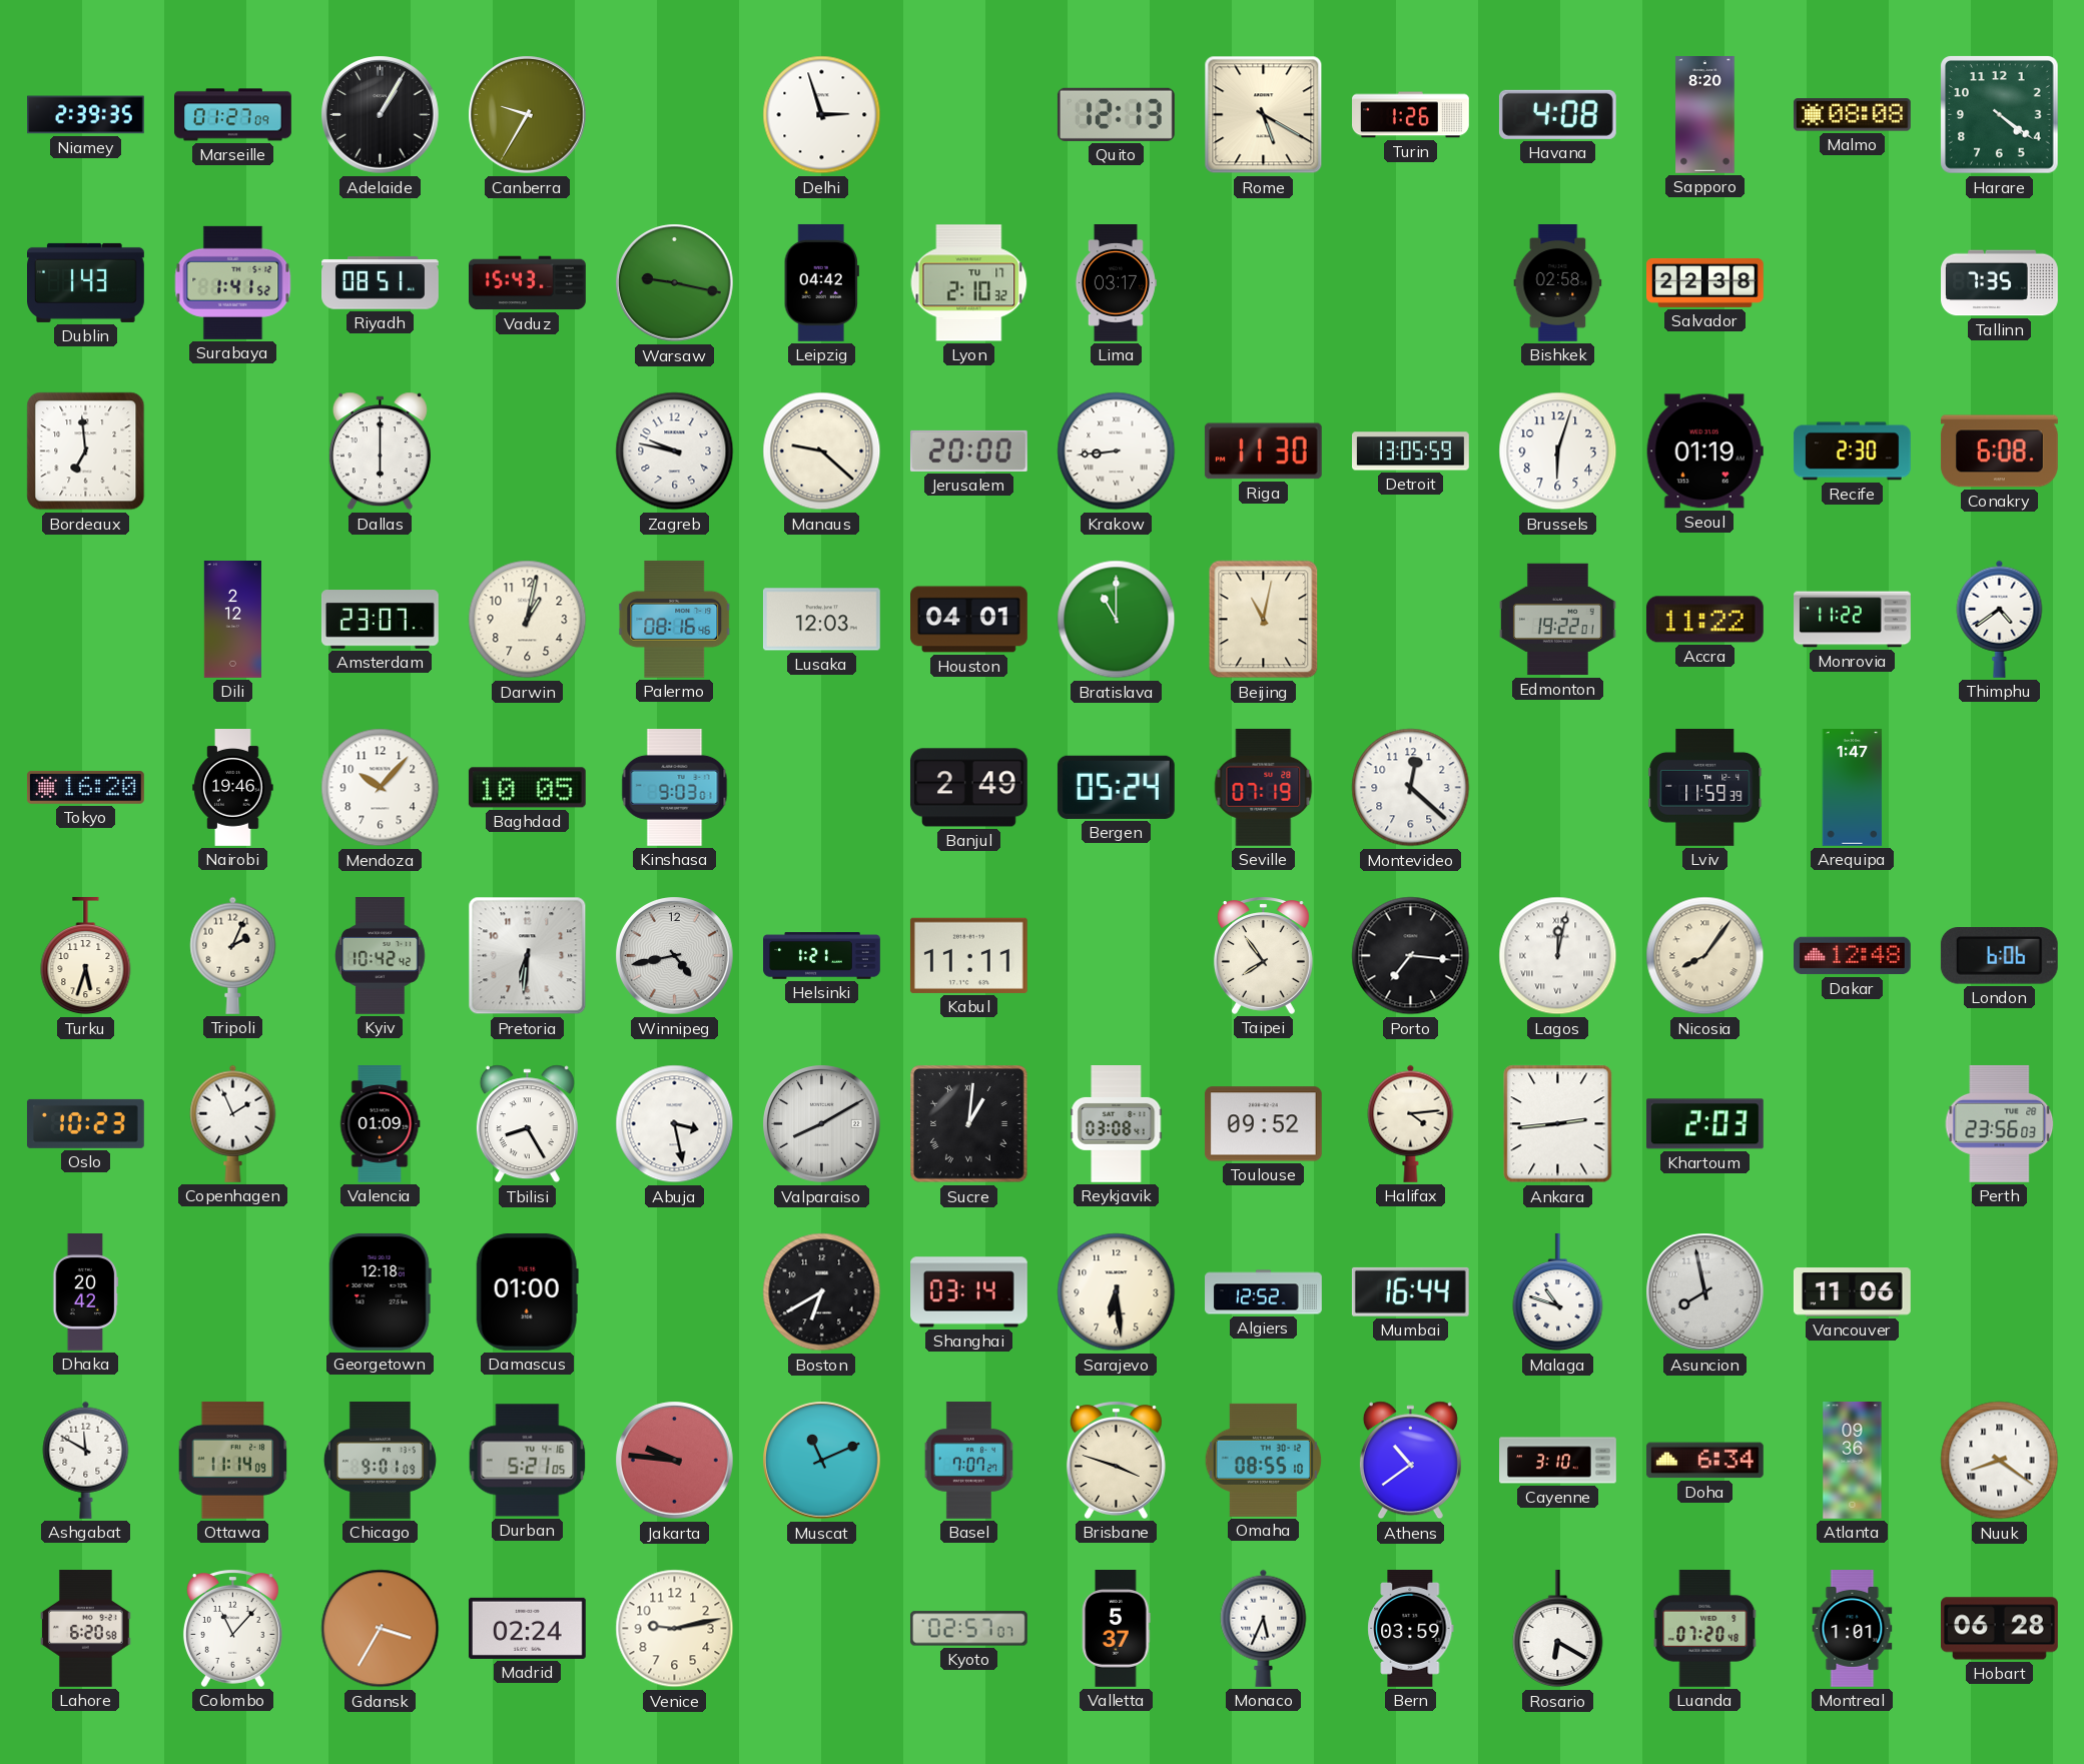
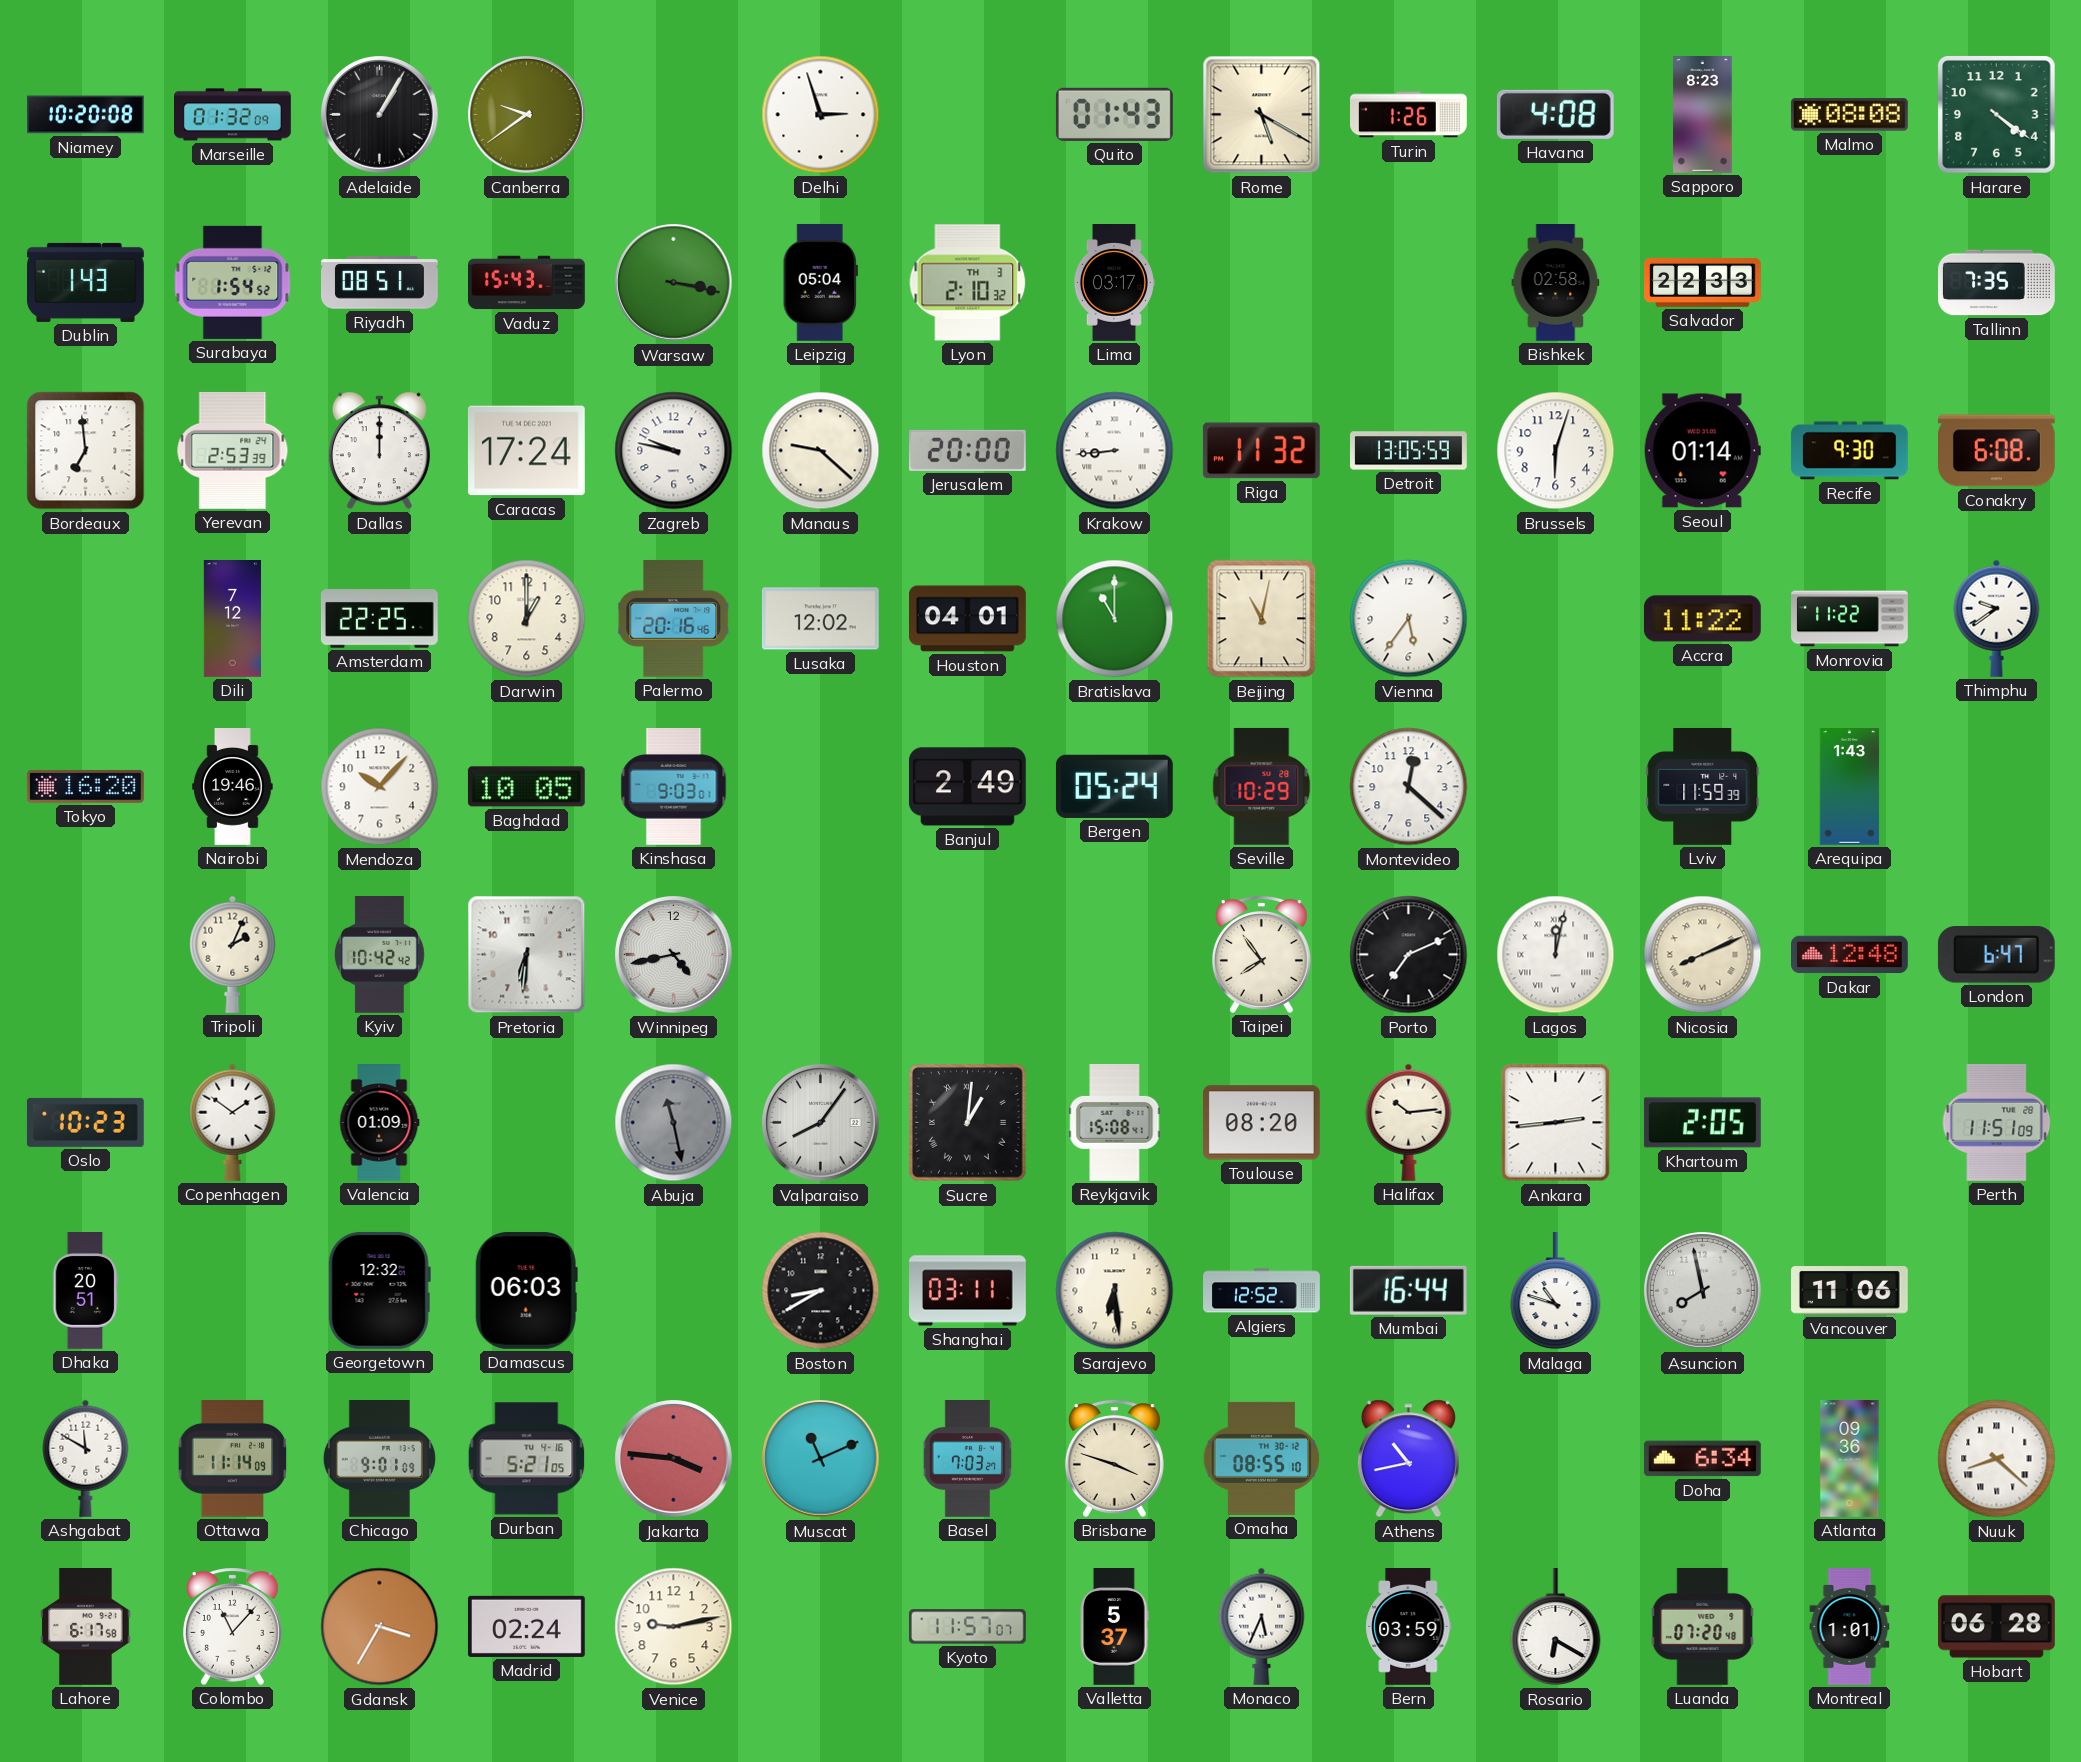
Niamey: 2:39 -> 10:20 (86, 115)
Marseille: 01:27 -> 01:32 (233, 115)
Canberra: 9:35 -> 9:39 (527, 115)
Quito: 12:13 -> 01:43 (1114, 114)
Sapporo: 8:20 -> 8:23 (1703, 115)
Surabaya: 1:41 -> 1:54 (233, 282)
Warsaw: 9:17 -> 3:17 (674, 283)
Leipzig: 04:42 -> 05:04 (820, 283)
Lyon date: TU 17 -> TH 3 (968, 283)
Salvador: 22:38 -> 22:33 (1703, 282)
Yerevan: none -> 2:53 (233, 450)
Dallas: 6:00 -> 12:00 (379, 451)
Caracas: none -> 17:24 (526, 451)
Riga: 11:30 -> 11:32 (1261, 451)
Seoul: 01:19 -> 01:14 (1702, 451)
Recife: 2:30 -> 9:30 (1849, 451)
Dili: 2:12 -> 7:12 (232, 619)
Amsterdam: 23:07 -> 22:25 (379, 619)
Darwin: 1:02 -> 1:00 (527, 619)
Palermo: 08:16 -> 20:16 (674, 618)
Lusaka: 12:03 -> 12:02 (820, 619)
Vienna: none -> 5:36 (1409, 619)
Edmonton: 19:22 -> none (1558, 620)
Thimphu: 4:39 -> 9:39 (1997, 618)
Seville: 07:19 -> 10:29 (1262, 786)
Arequipa: 1:47 -> 1:43 (1850, 787)
Turku: 5:33 -> none (86, 956)
Helsinki: 1:21 -> none (822, 956)
Kabul: 11:11 -> none (968, 955)
Porto: 7:16 -> 7:11 (1409, 955)
Nicosia: 8:06 -> 8:11 (1703, 955)
London: 6:06 -> 6:47 (1996, 955)
Copenhagen: 1:56 -> 1:51 (233, 1122)
Tbilisi: 8:25 -> none (527, 1124)
Abuja: 3:28 -> 11:28 (674, 1123)
Abuja dial: white -> grey (674, 1123)
Valparaiso: 8:10 -> 8:06 (821, 1123)
Reykjavik: 03:08 -> 15:08 (1115, 1123)
Toulouse: 09:52 -> 08:20 (1261, 1123)
Halifax: 4:14 -> 10:14 (1409, 1122)
Khartoum: 2:03 -> 2:05 (1702, 1123)
Perth: 23:56 -> 11:51 (1997, 1122)
Dhaka: 20:42 -> 20:51 (86, 1291)
Georgetown: 12:18 -> 12:32 (379, 1290)
Damascus: 01:00 -> 06:03 (526, 1290)
Boston: 6:40 -> 8:40 (821, 1291)
Shanghai: 03:14 -> 03:11 (968, 1291)
Jakarta: 9:46 -> 3:46 (674, 1459)
Basel: 7:07 -> 7:03 (967, 1459)
Athens: 10:39 -> 10:43 (1408, 1459)
Cayenne: 3:10 -> none (1558, 1461)
Nuuk: 8:21 -> 8:22 (1997, 1459)
Lahore: 6:20 -> 6:17 (86, 1627)
Kyoto: 02:57 -> 11:57 (967, 1627)
